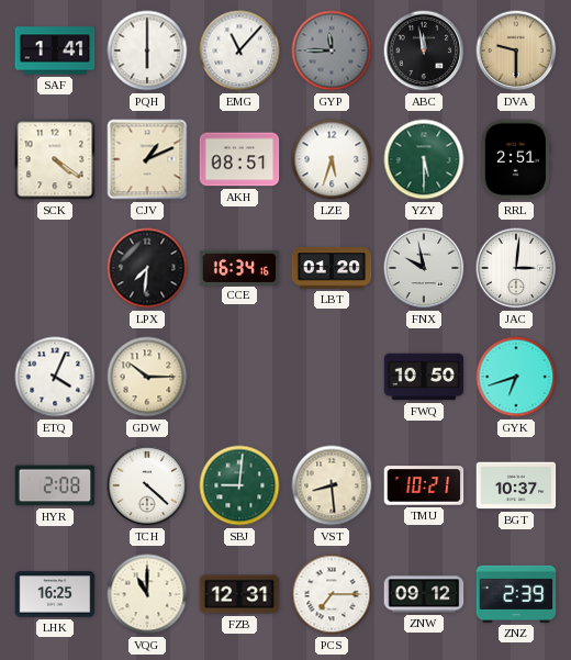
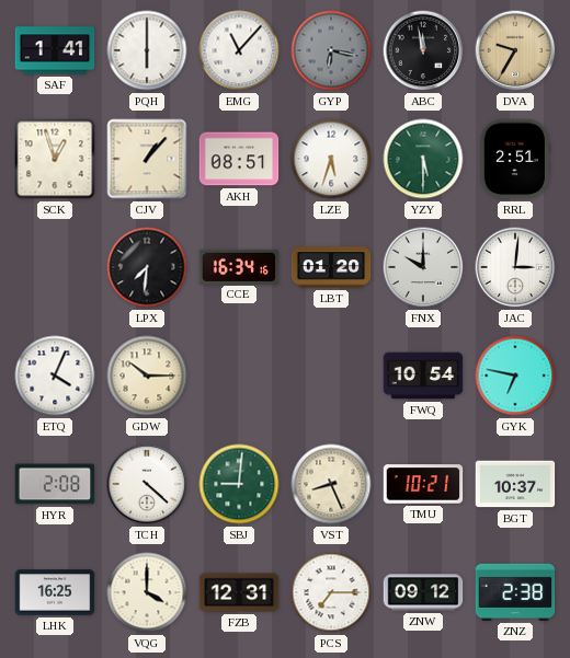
GYP: 11:45 -> 6:17 (331, 50)
DVA: 9:30 -> 9:35 (515, 50)
SCK: 4:21 -> 12:57 (55, 159)
CJV: 1:11 -> 1:07 (147, 159)
FNX: 9:58 -> 10:00 (423, 267)
FWQ: 10:50 -> 10:54 (423, 376)
GYK: 6:42 -> 6:47 (515, 376)
VST: 8:29 -> 8:26 (331, 484)
VQG: 11:00 -> 4:00 (147, 592)
ZNZ: 2:39 -> 2:38 (515, 592)
